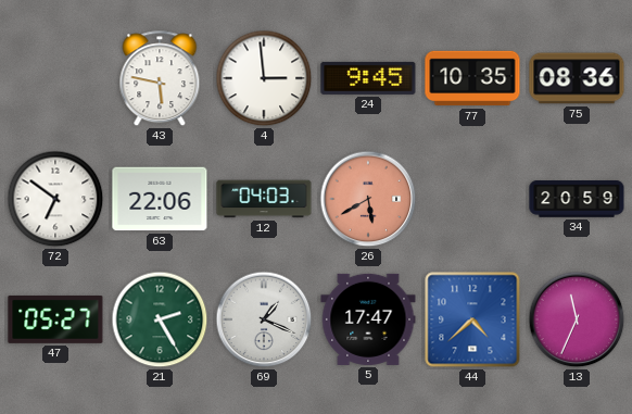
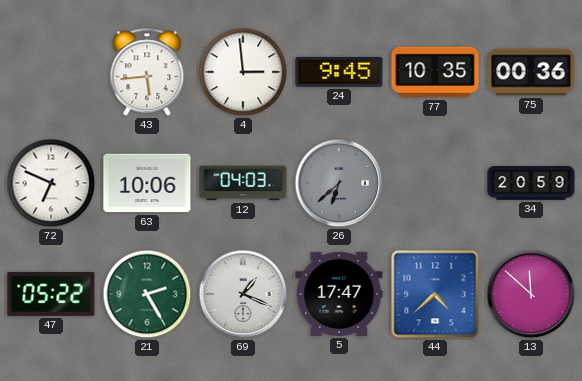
43: 5:47 -> 5:44 (147, 73)
75: 08:36 -> 00:36 (531, 72)
72: 6:51 -> 6:49 (51, 183)
63: 22:06 -> 10:06 (147, 183)
26: 5:40 -> 6:38 (339, 183)
26 dial: salmon -> grey (339, 183)
47: 05:27 -> 05:22 (51, 294)
13: 11:34 -> 11:52 (531, 294)
